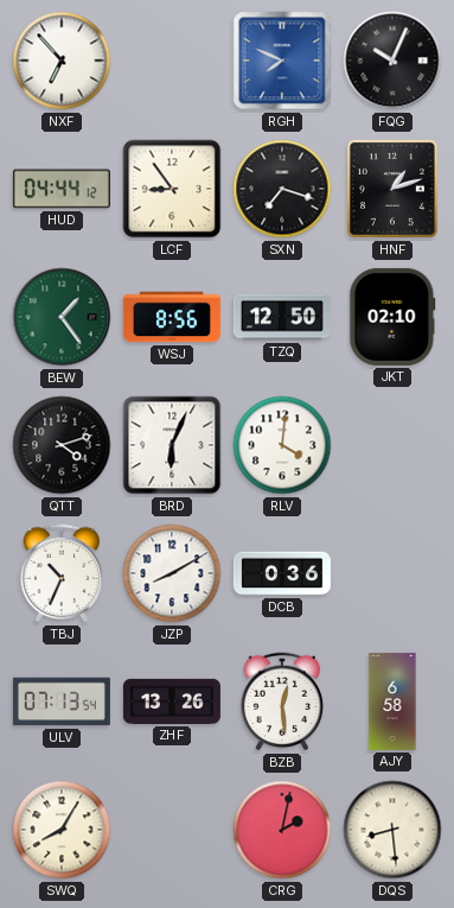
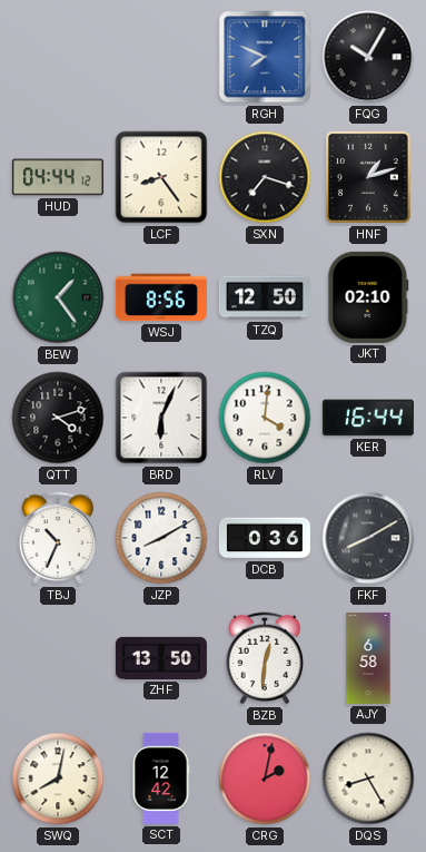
NXF: 6:53 -> none (62, 61)
FQG: 10:04 -> 10:05 (368, 57)
LCF: 8:54 -> 8:24 (161, 177)
KER: none -> 16:44 (368, 418)
FKF: none -> 8:10 (368, 538)
ULV: 07:13 -> none (62, 701)
ZHF: 13:26 -> 13:50 (161, 658)
BZB: 12:29 -> 12:31 (265, 658)
SWQ: 8:05 -> 8:02 (58, 778)
SCT: none -> 12:42 (161, 778)
DQS: 8:29 -> 8:25 (368, 778)
